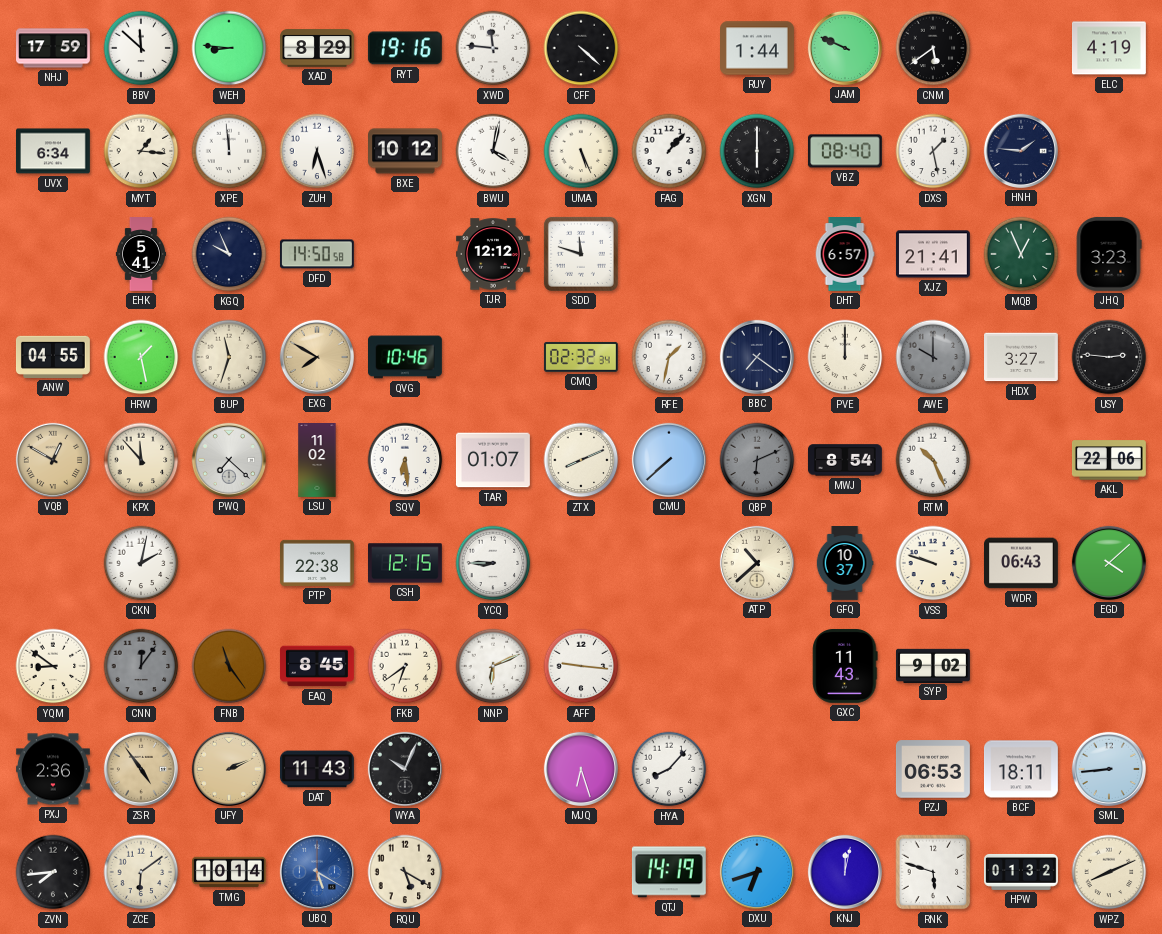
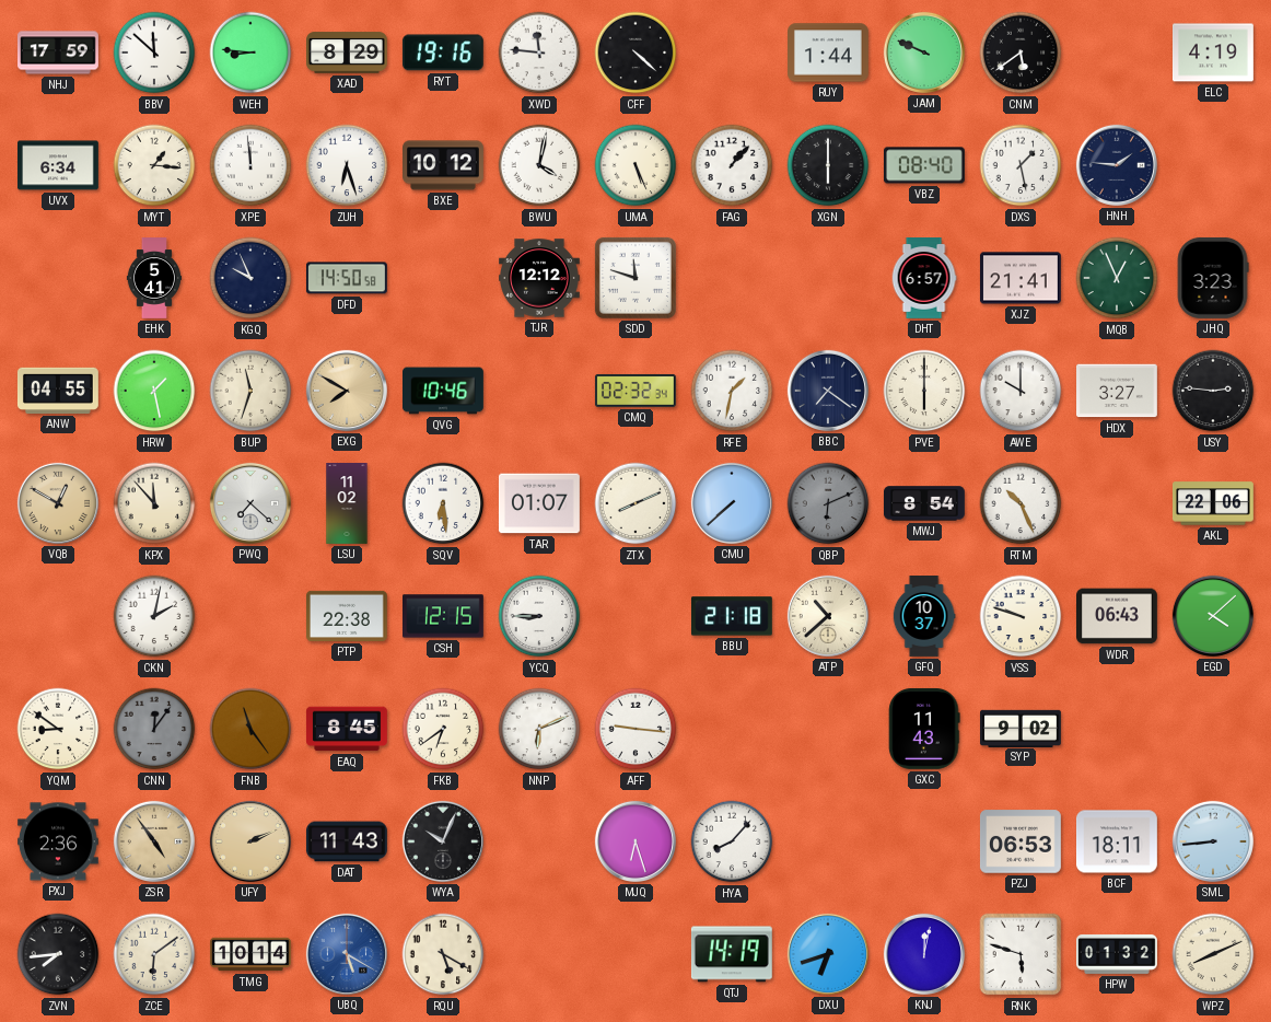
PVE: 12:00 -> 6:00 (924, 391)
AWE dial: grey -> white (1021, 391)
BBU: none -> 21:18 (732, 616)
